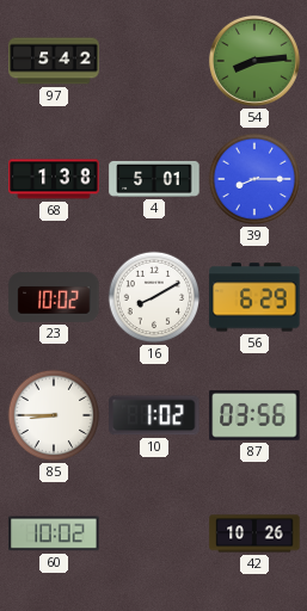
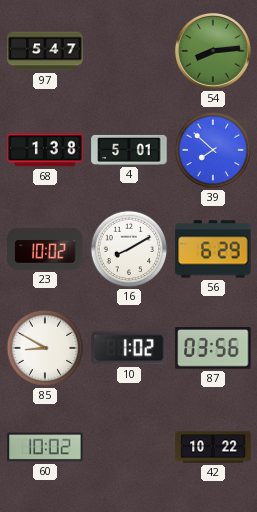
97: 5:42 -> 5:47 (45, 51)
39: 8:15 -> 7:52 (213, 150)
85: 8:45 -> 8:50 (45, 348)
42: 10:26 -> 10:22 (213, 447)
